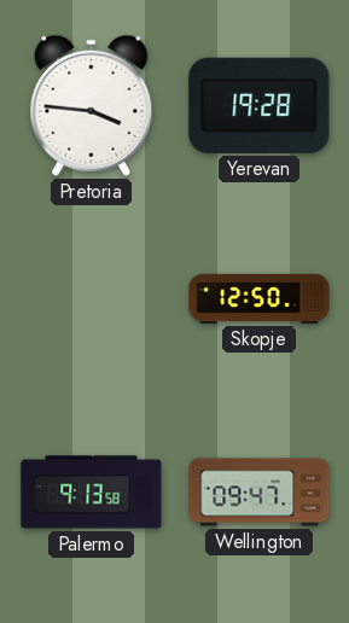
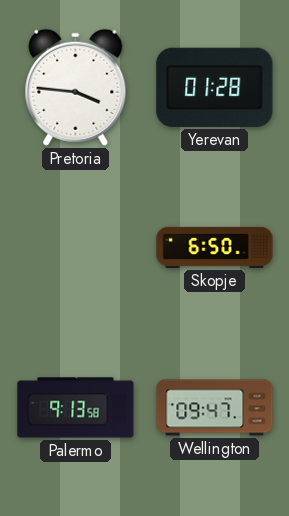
Yerevan: 19:28 -> 01:28 (215, 87)
Skopje: 12:50 -> 6:50 (215, 247)
